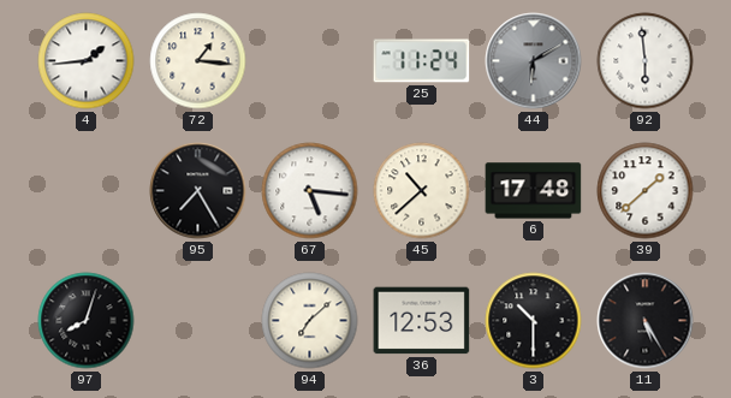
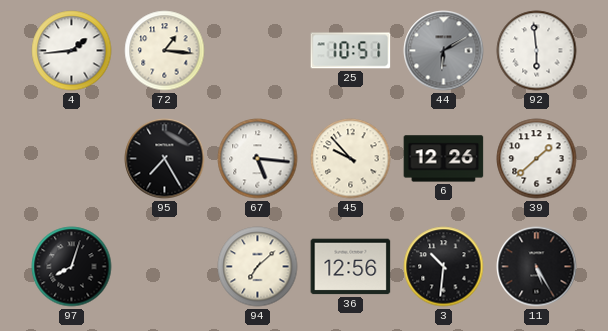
25: 11:24 -> 10:51 (351, 51)
45: 10:38 -> 9:53 (351, 159)
6: 17:48 -> 12:26 (444, 159)
36: 12:53 -> 12:56 (351, 267)
3: 10:30 -> 10:31 (444, 267)
